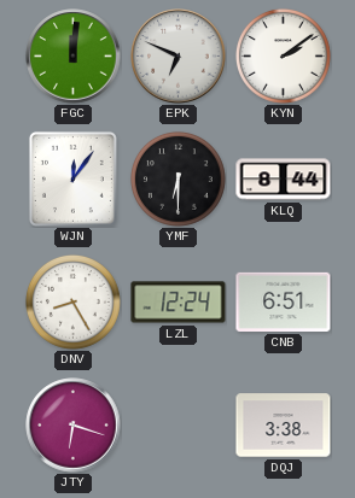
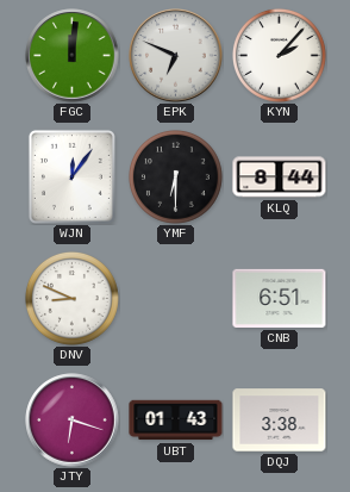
KYN: 2:09 -> 2:07 (279, 55)
DNV: 8:25 -> 8:49 (71, 298)
LZL: 12:24 -> none (179, 303)
UBT: none -> 01:43 (176, 421)
